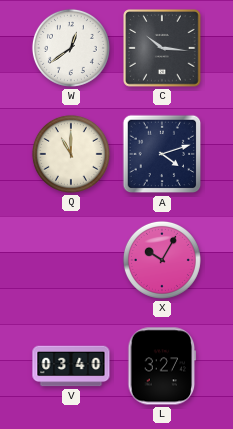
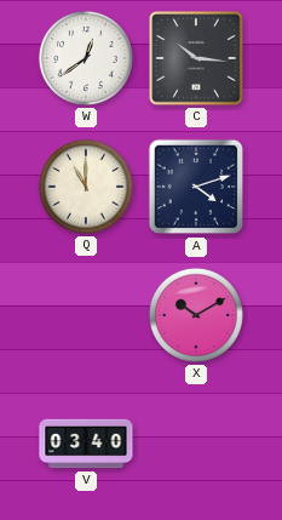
X: 10:05 -> 10:10 (196, 315)
L: 3:27 -> none (162, 366)
